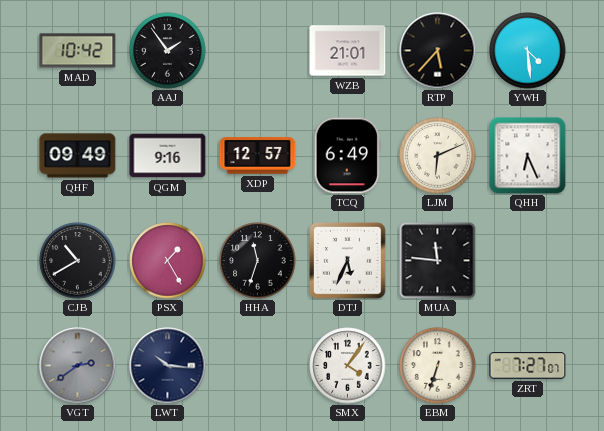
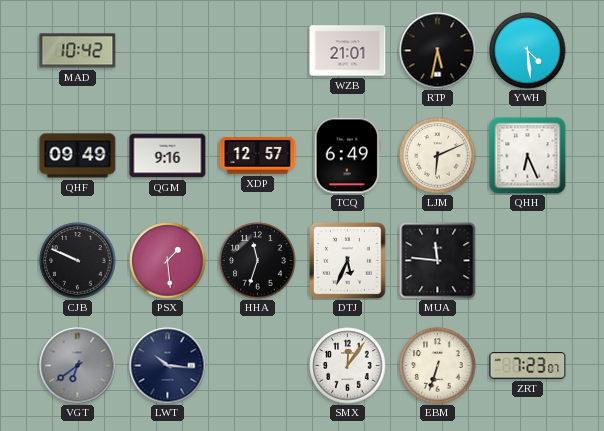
AAJ: 1:54 -> none (168, 51)
RTP: 5:37 -> 5:32 (438, 51)
CJB: 10:40 -> 9:49 (78, 261)
PSX: 1:25 -> 1:29 (168, 261)
VGT: 2:39 -> 6:39 (78, 366)
SMX: 4:06 -> 12:06 (348, 366)
ZRT: 7:27 -> 7:23 (528, 366)
